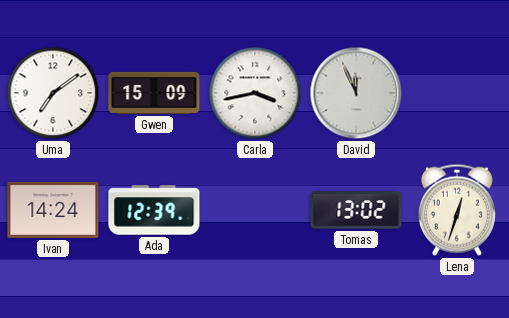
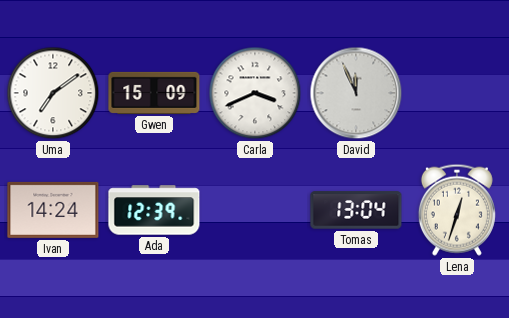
Carla: 3:43 -> 3:41 (255, 93)
Tomas: 13:02 -> 13:04 (356, 210)
